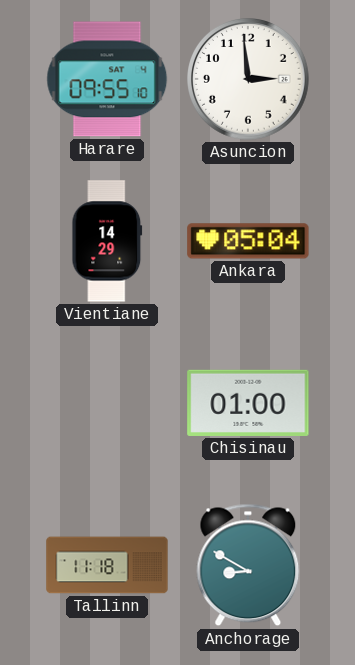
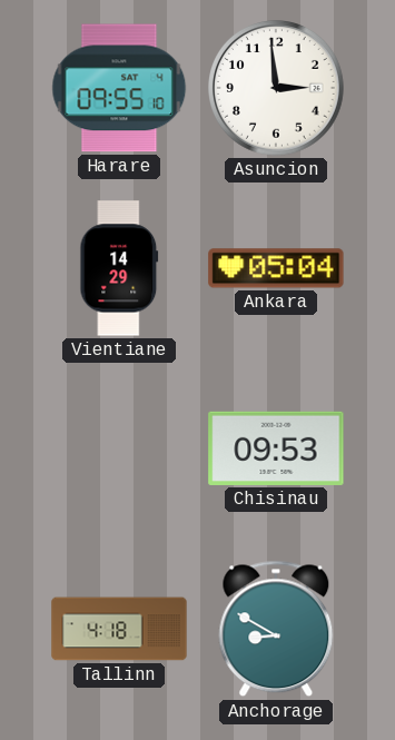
Chisinau: 01:00 -> 09:53 (276, 448)
Tallinn: 11:18 -> 4:18 (119, 629)
